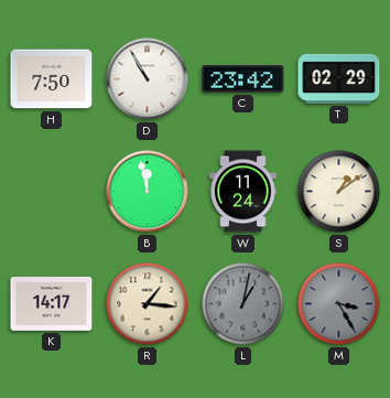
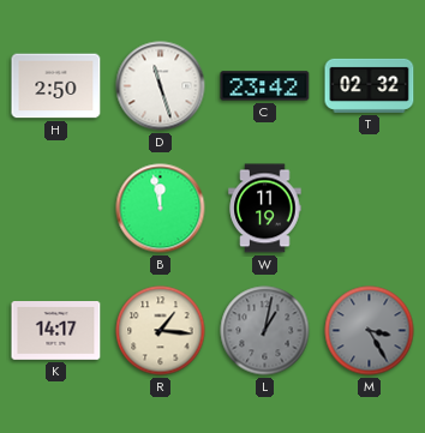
H: 7:50 -> 2:50 (56, 86)
D: 10:55 -> 11:27 (161, 86)
T: 02:29 -> 02:32 (370, 85)
W: 11:24 -> 11:19 (265, 209)
S: 1:09 -> none (339, 192)
